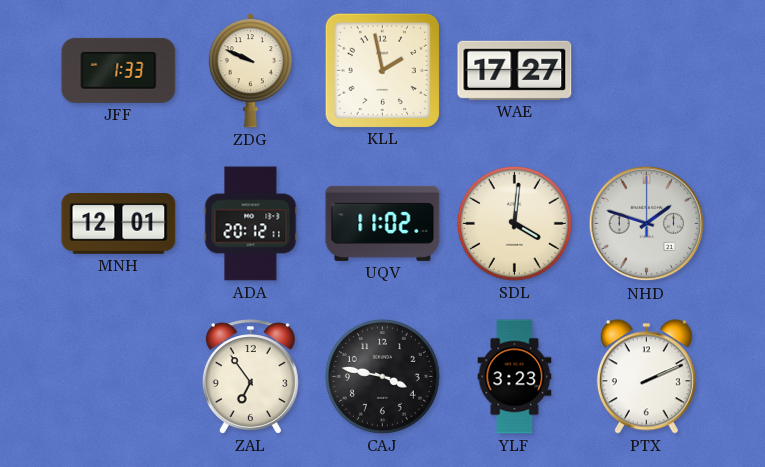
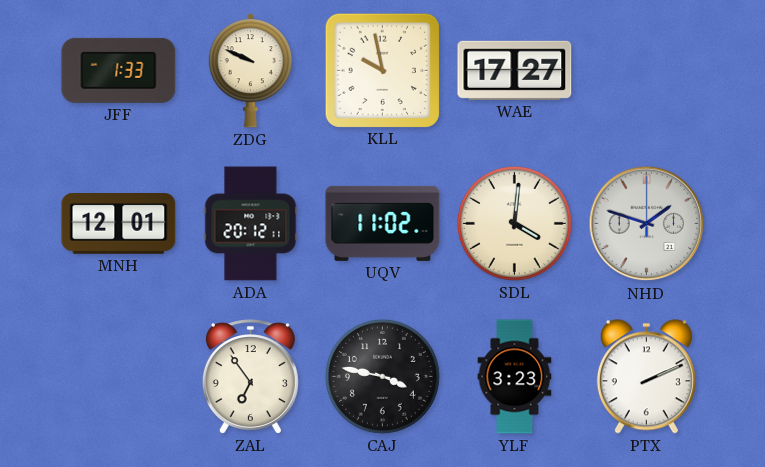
KLL: 1:58 -> 9:58 (382, 70)
